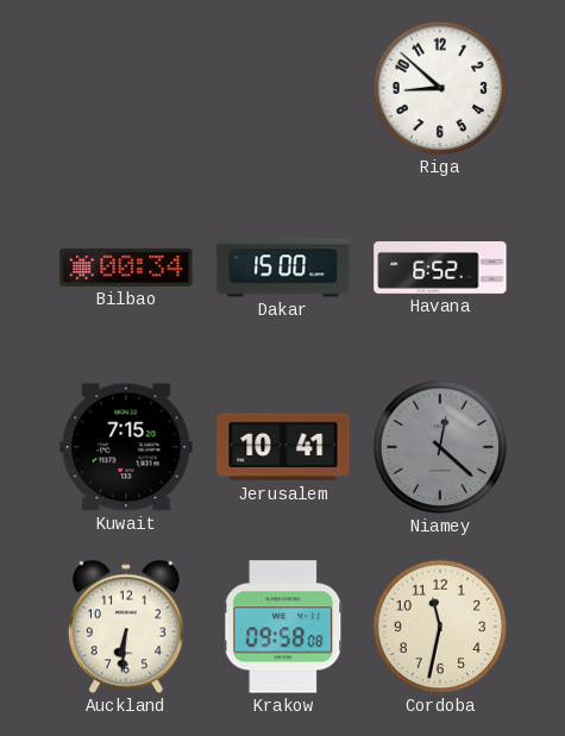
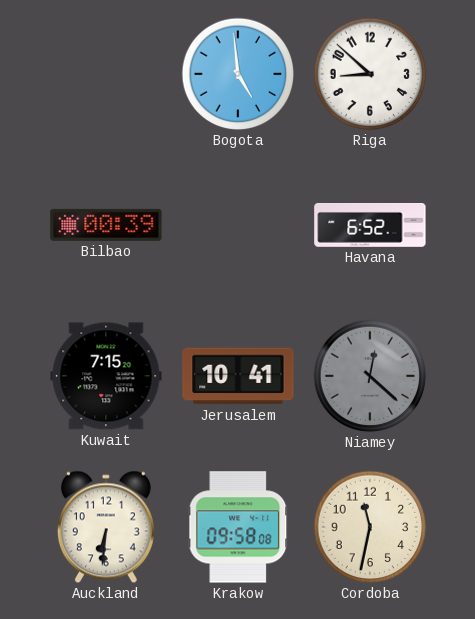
Bogota: none -> 4:59 (238, 74)
Bilbao: 00:34 -> 00:39 (106, 225)
Dakar: 15:00 -> none (283, 268)
